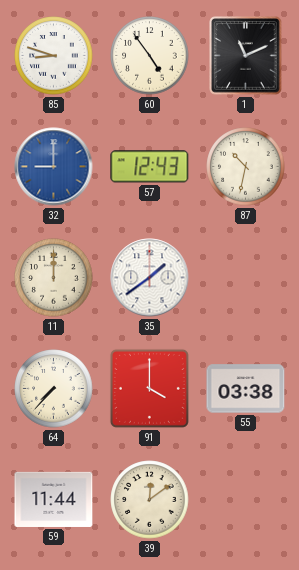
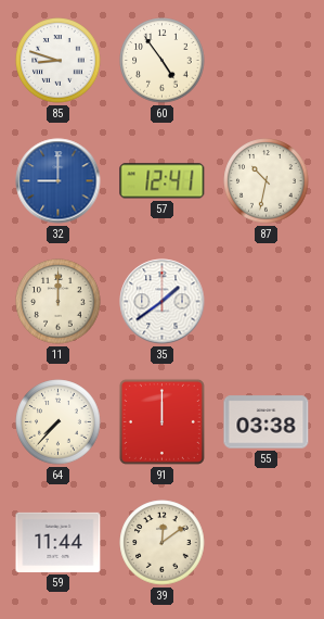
1: 11:11 -> none (246, 56)
57: 12:43 -> 12:41 (163, 181)
91: 4:00 -> 12:00 (161, 421)
